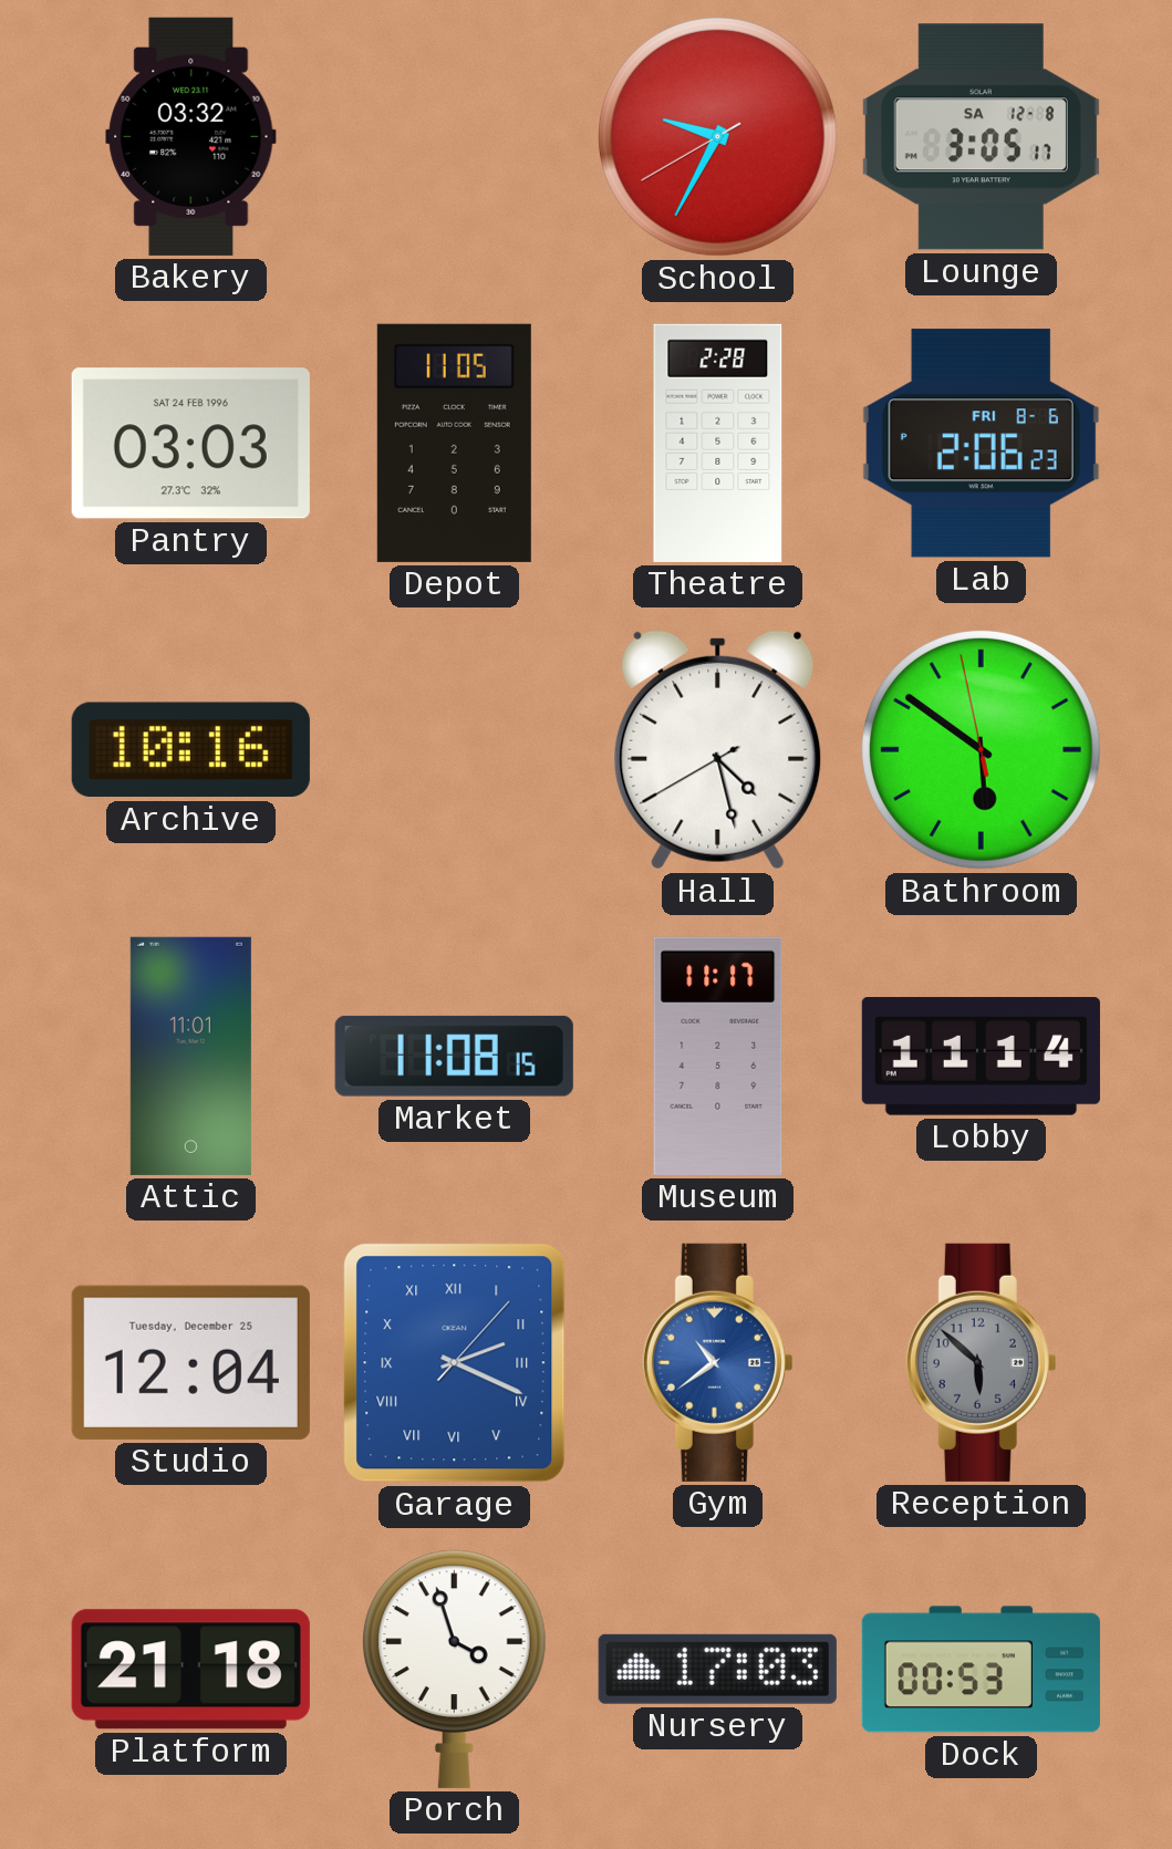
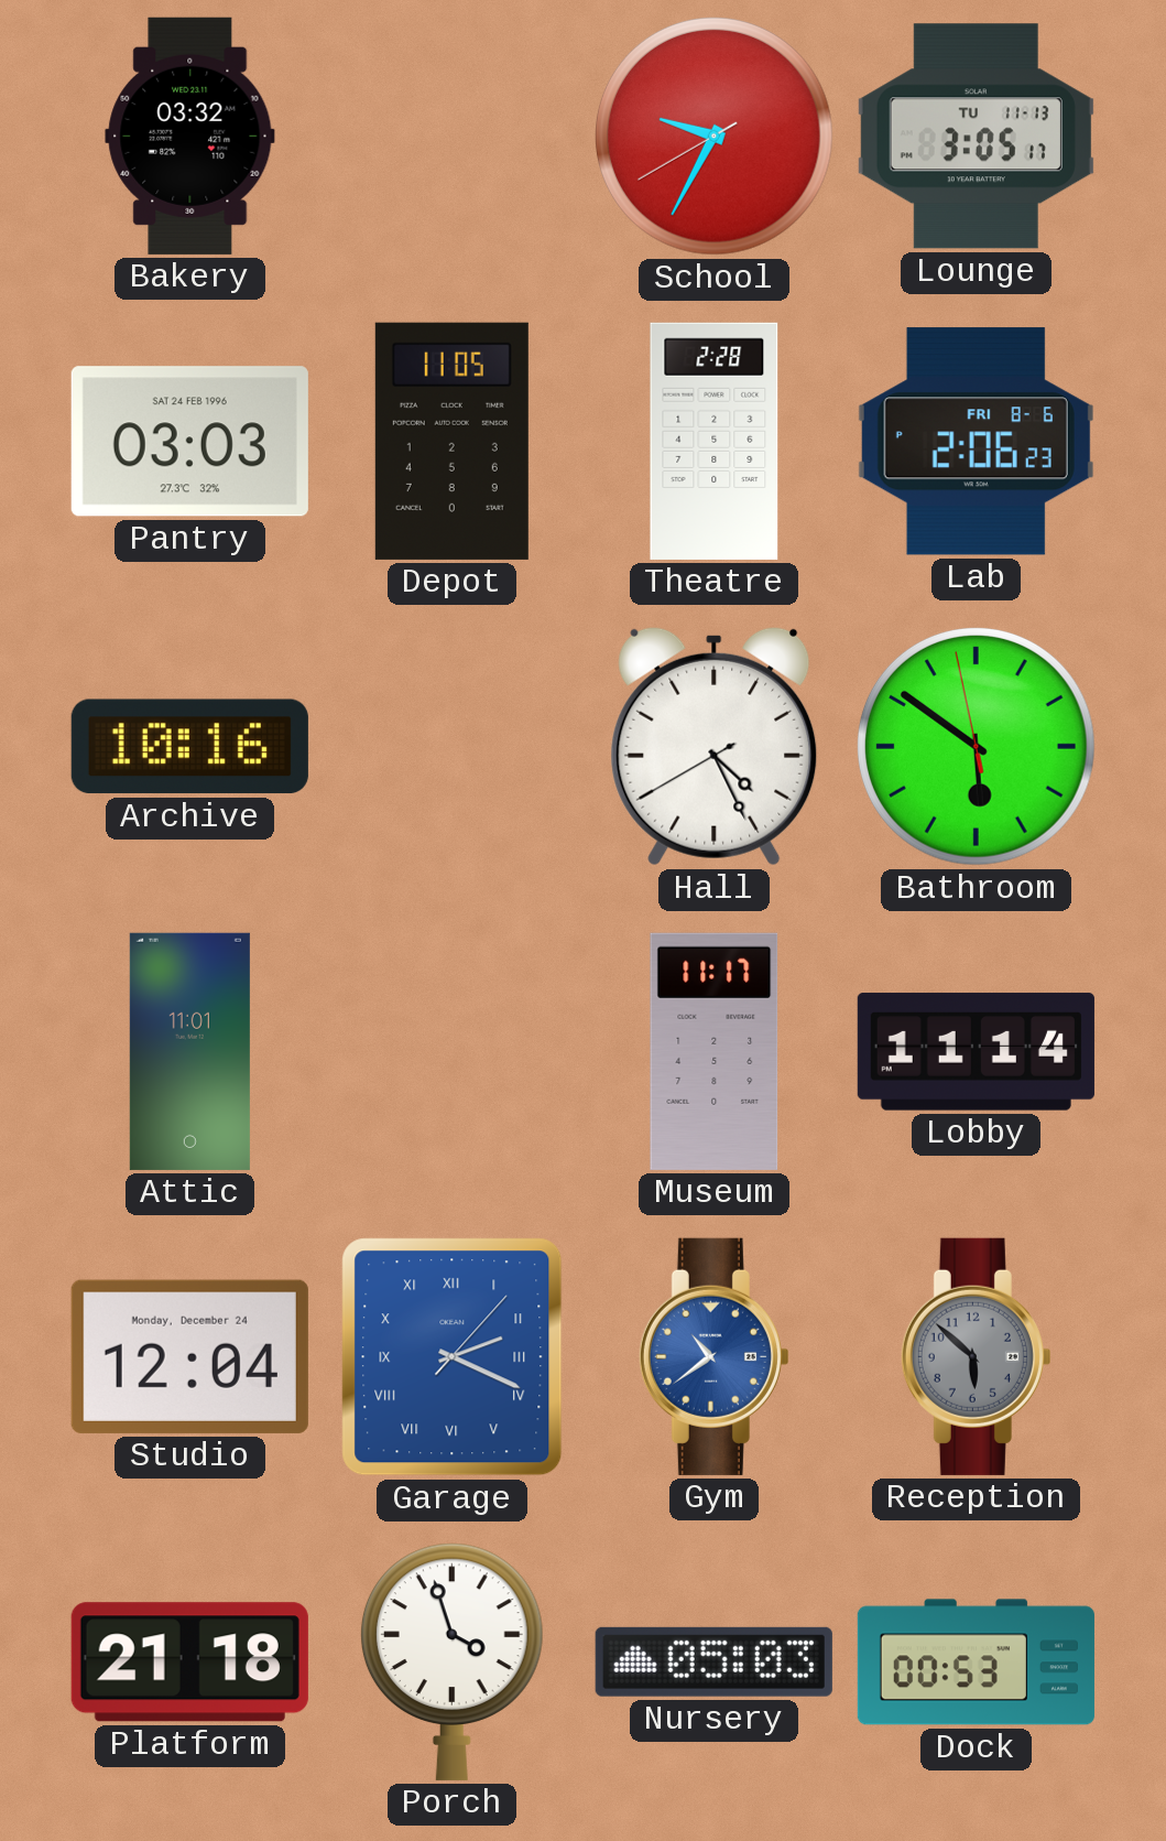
Lounge date: SA 12-8 -> TU 11-13 (976, 137)
Hall: 4:27 -> 4:25 (715, 746)
Market: 11:08 -> none (454, 1056)
Studio date: Tuesday, December 25 -> Monday, December 24 (189, 1356)
Nursery: 17:03 -> 05:03 (713, 1661)
